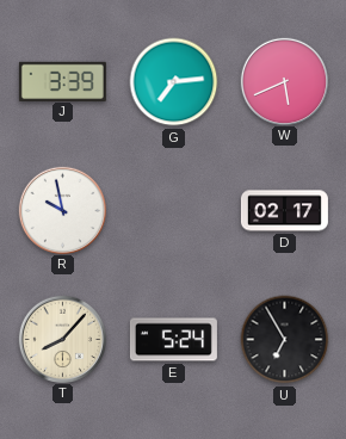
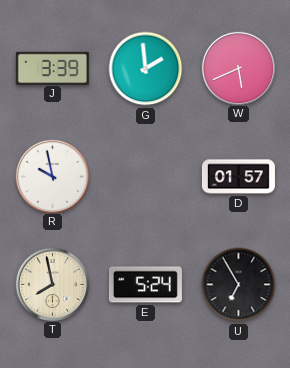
G: 7:14 -> 1:59 (146, 69)
D: 02:17 -> 01:57 (238, 177)
T: 8:07 -> 7:58 (52, 284)
